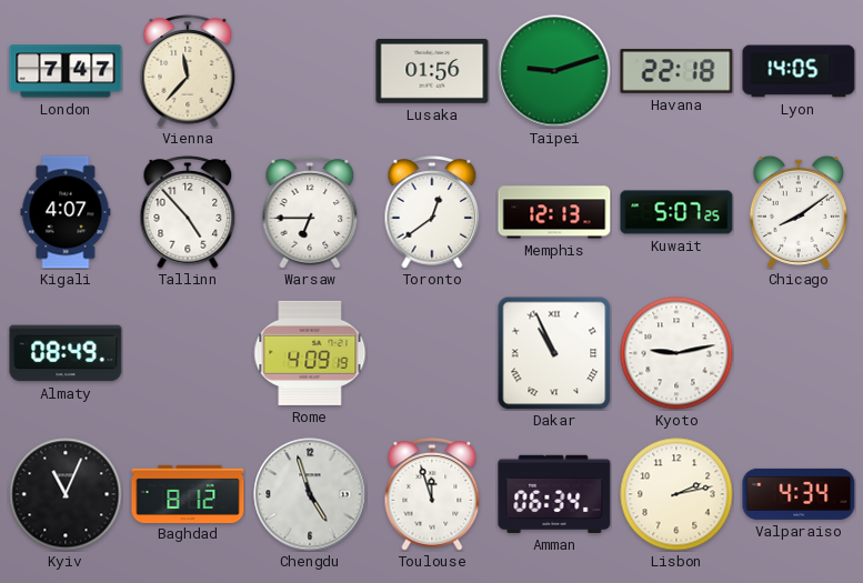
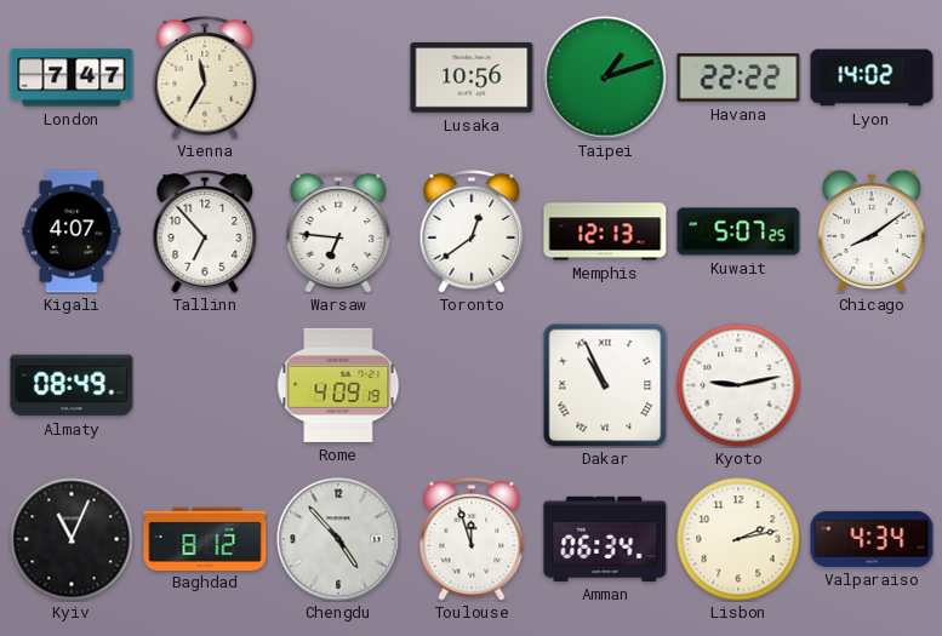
Vienna: 11:37 -> 11:35 (205, 78)
Lusaka: 01:56 -> 10:56 (472, 78)
Taipei: 9:12 -> 1:12 (605, 78)
Havana: 22:18 -> 22:22 (738, 78)
Lyon: 14:05 -> 14:02 (872, 78)
Tallinn: 4:53 -> 6:53 (205, 231)
Warsaw: 6:45 -> 6:46 (338, 231)
Chengdu: 4:57 -> 4:53 (338, 539)
